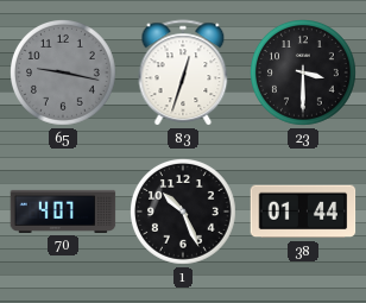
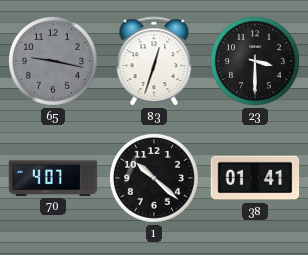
1: 10:26 -> 10:22 (155, 179)
38: 01:44 -> 01:41 (255, 178)
